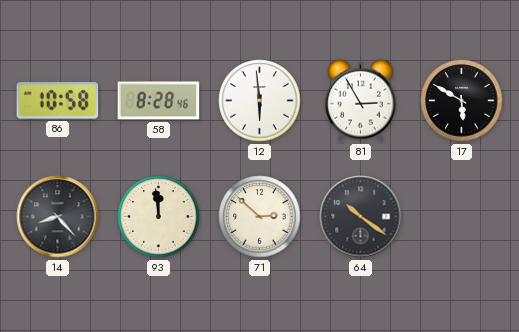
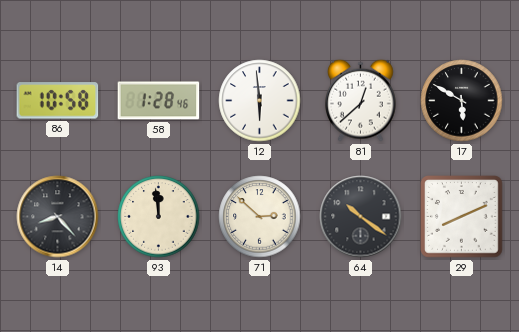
58: 8:28 -> 1:28 (159, 101)
81: 2:55 -> 12:38 (361, 100)
29: none -> 8:11 (462, 217)
